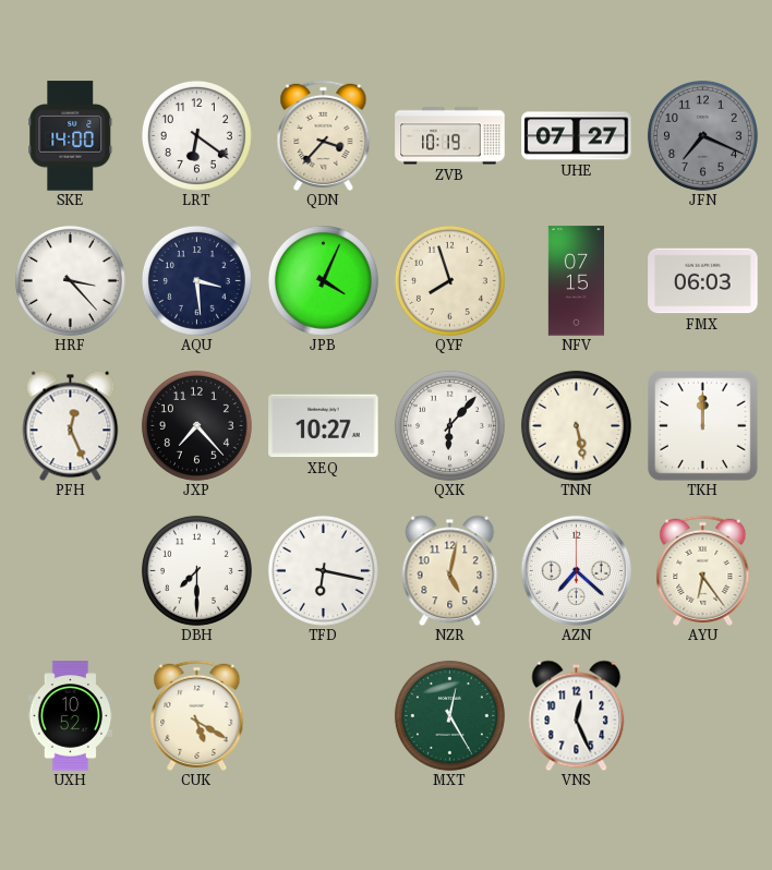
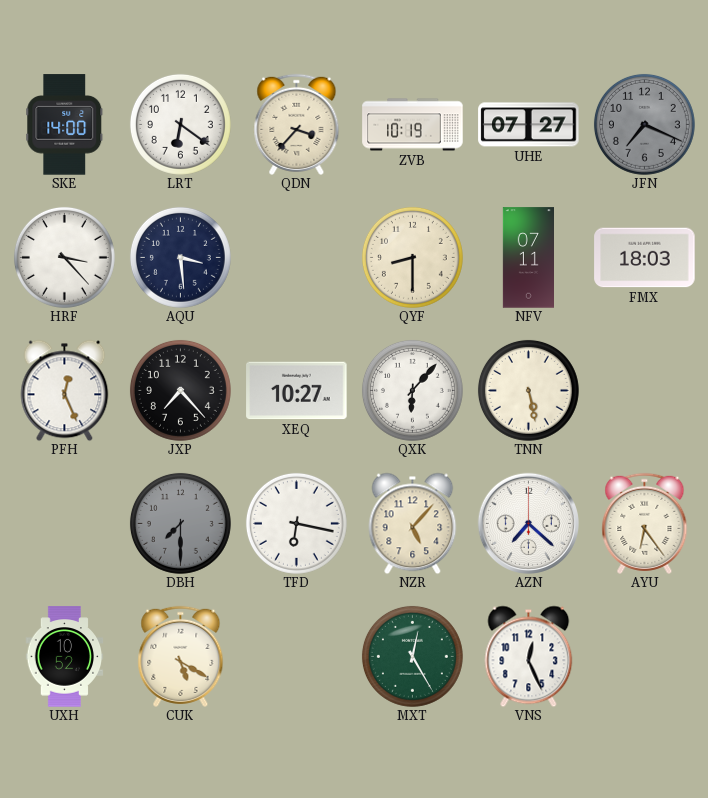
JPB: 4:04 -> none (323, 280)
QYF: 7:57 -> 8:30 (412, 257)
NFV: 07:15 -> 07:11 (528, 258)
FMX: 06:03 -> 18:03 (645, 258)
TKH: 12:00 -> none (702, 425)
DBH dial: white -> grey (180, 523)
NZR: 5:02 -> 5:07 (413, 523)
